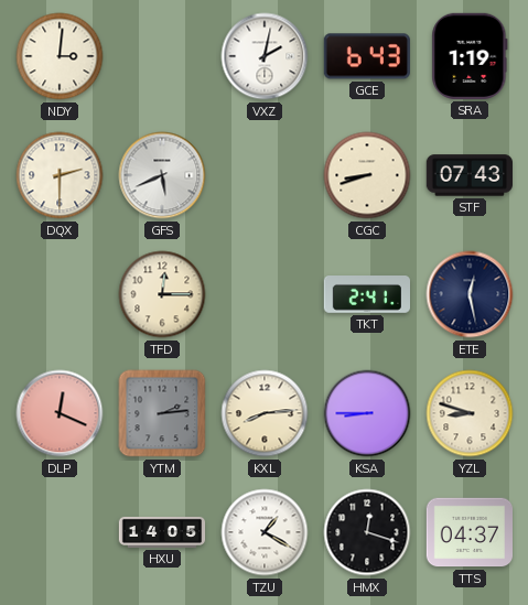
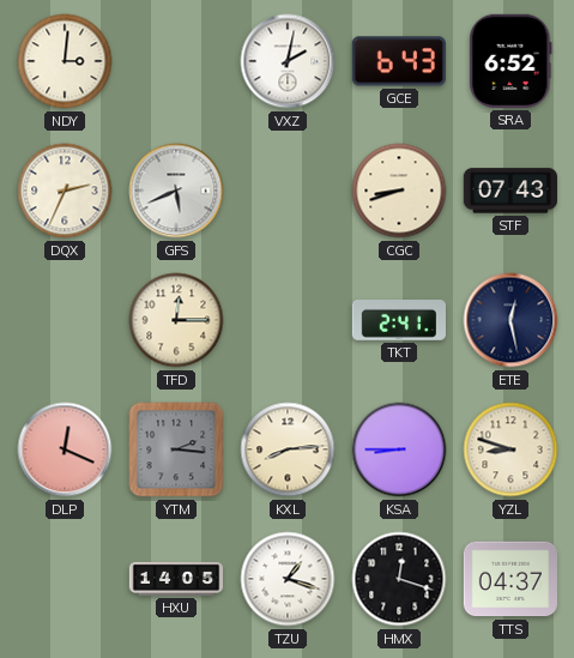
SRA: 1:19 -> 6:52 (510, 61)
DQX: 2:30 -> 2:34 (65, 191)
YTM: 2:14 -> 2:16 (176, 449)
TZU: 1:20 -> 1:18 (288, 579)
